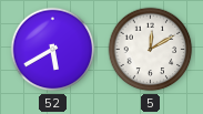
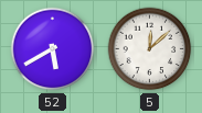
5: 12:10 -> 12:08 (150, 49)
